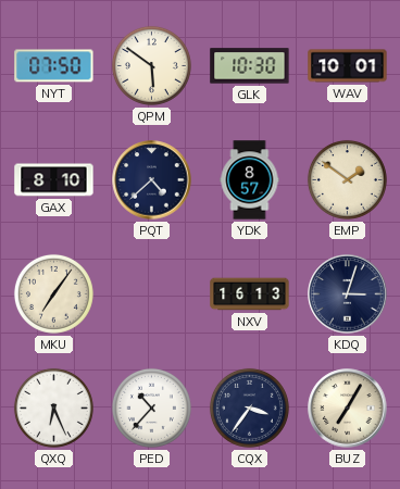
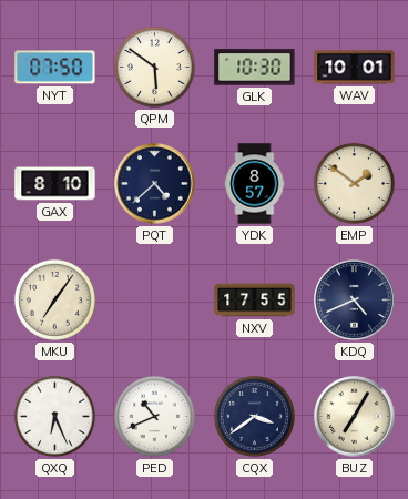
NXV: 16:13 -> 17:55 (255, 301)
KDQ: 3:03 -> 4:41 (355, 301)
PED: 10:37 -> 10:41 (154, 416)
CQX: 3:36 -> 3:39 (254, 416)
